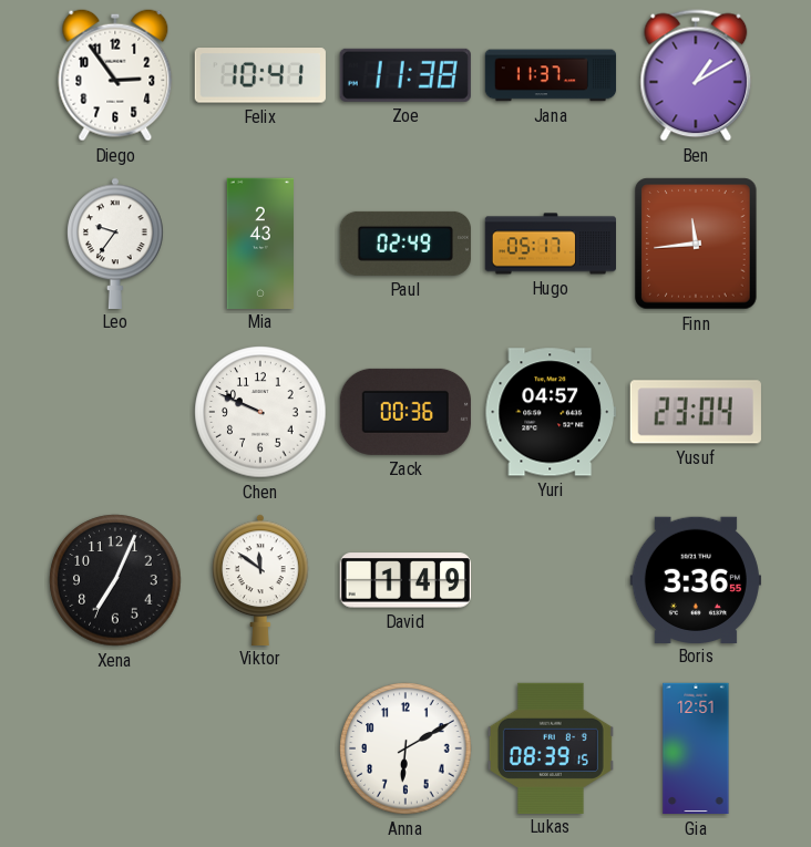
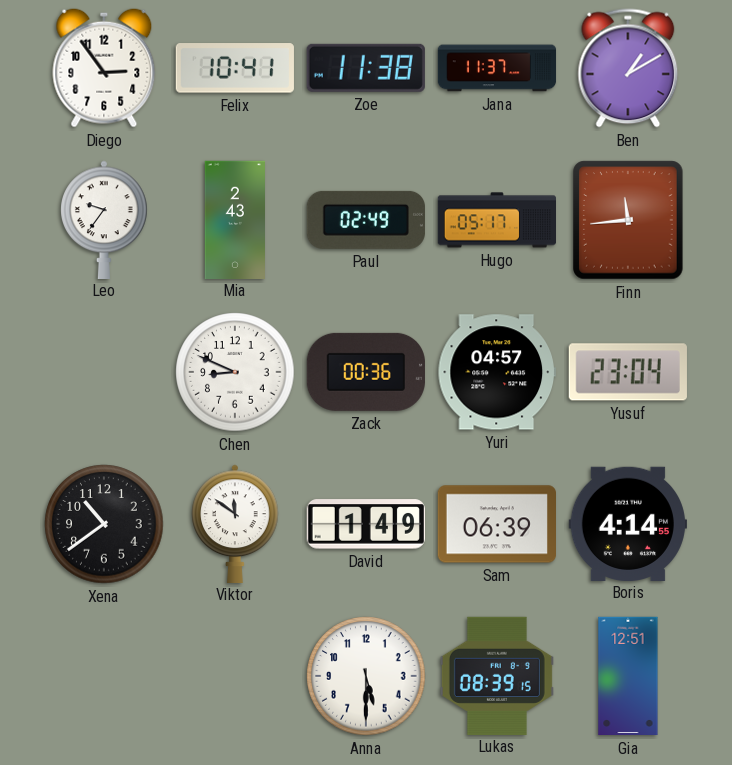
Chen: 9:49 -> 8:49 (235, 372)
Xena: 7:04 -> 10:39 (104, 524)
Sam: none -> 06:39 (496, 524)
Boris: 3:36 -> 4:14 (627, 523)
Anna: 6:10 -> 5:30 (366, 676)
